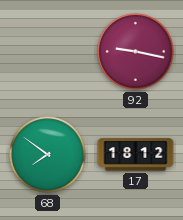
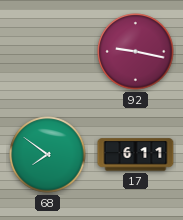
17: 18:12 -> 6:11 (136, 155)
